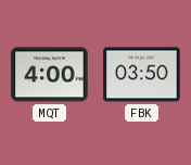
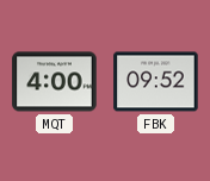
FBK: 03:50 -> 09:52 (156, 82)
